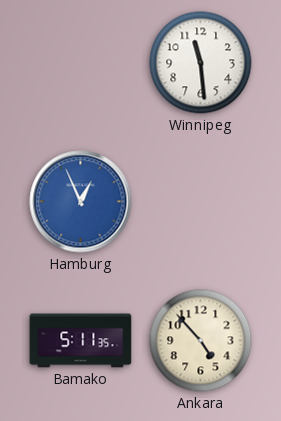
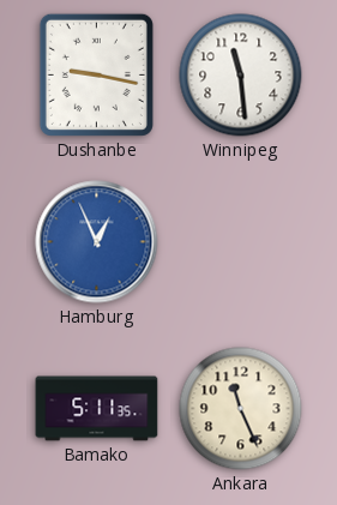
Dushanbe: none -> 9:17 (96, 74)
Ankara: 4:53 -> 11:26 (241, 409)
